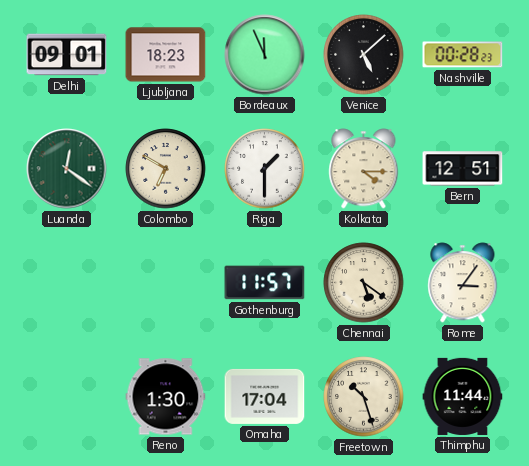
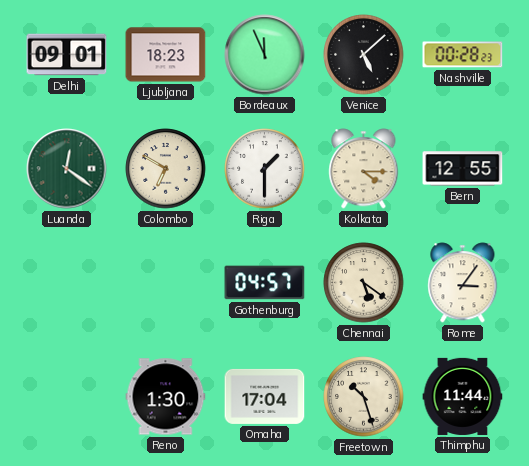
Bern: 12:51 -> 12:55 (463, 169)
Gothenburg: 11:57 -> 04:57 (265, 283)
